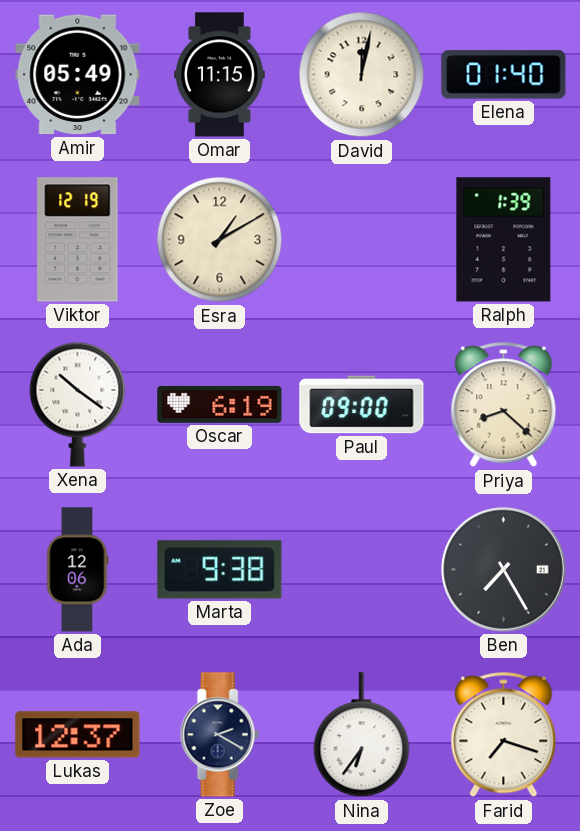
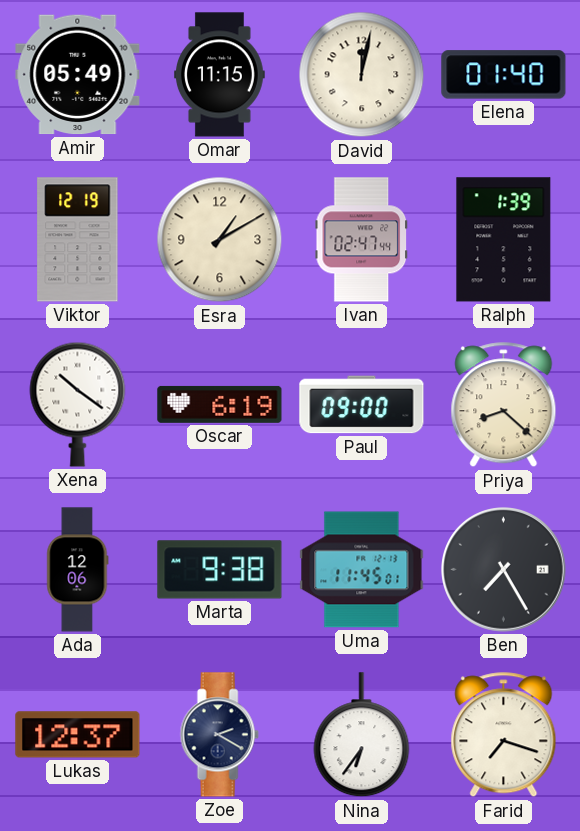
Ivan: none -> 02:47 (362, 240)
Uma: none -> 11:45 (362, 570)
